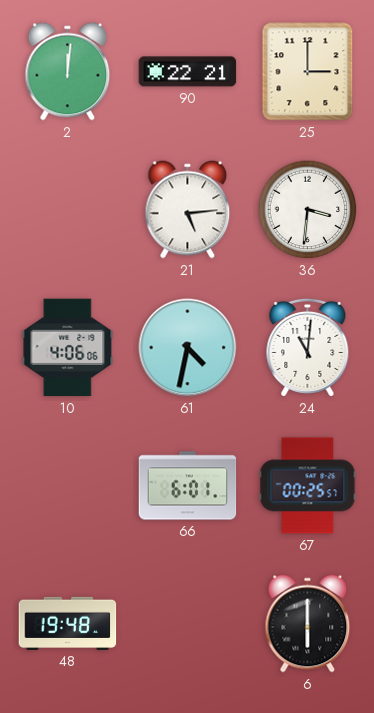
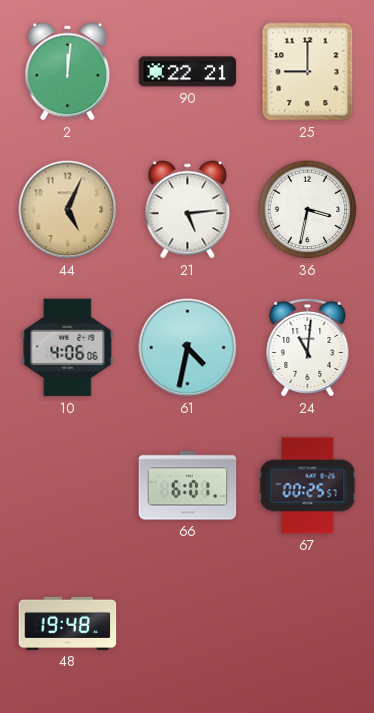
25: 3:00 -> 9:00 (308, 72)
44: none -> 5:04 (68, 210)
36: 3:31 -> 3:32 (308, 210)
6: 6:00 -> none (308, 624)
